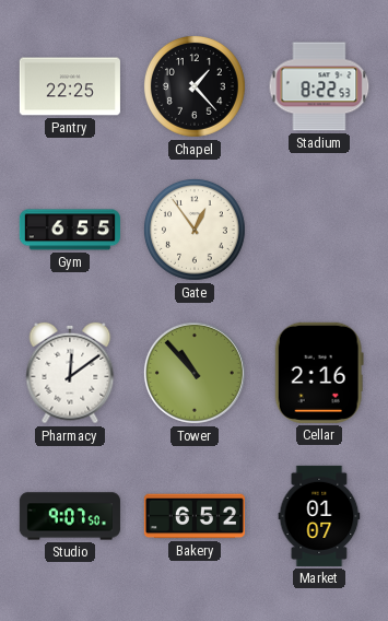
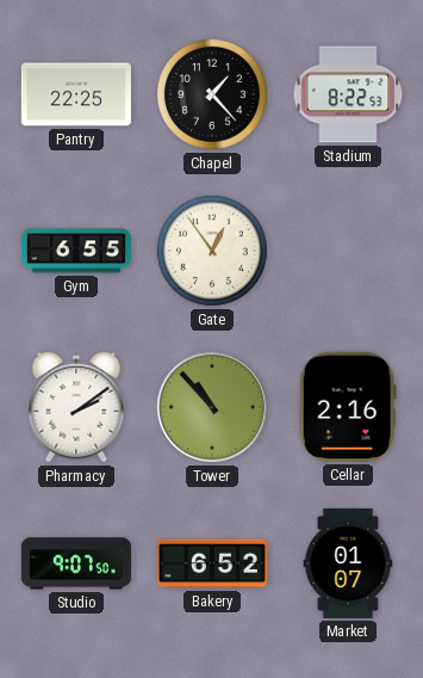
Pharmacy: 12:09 -> 2:09 (76, 407)
